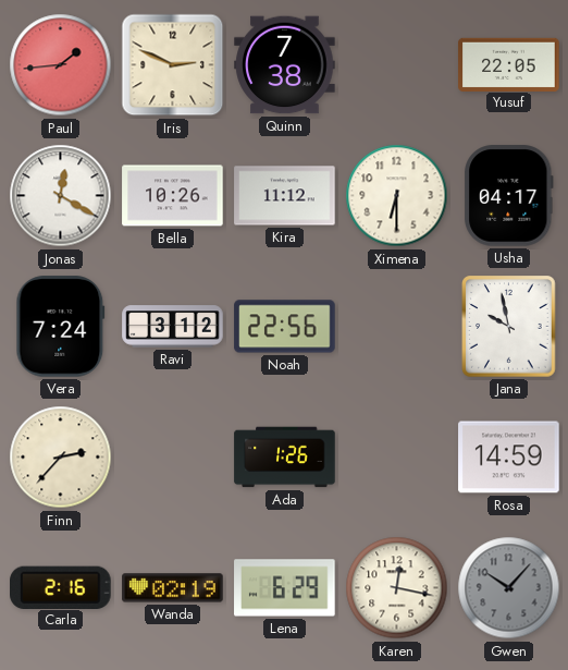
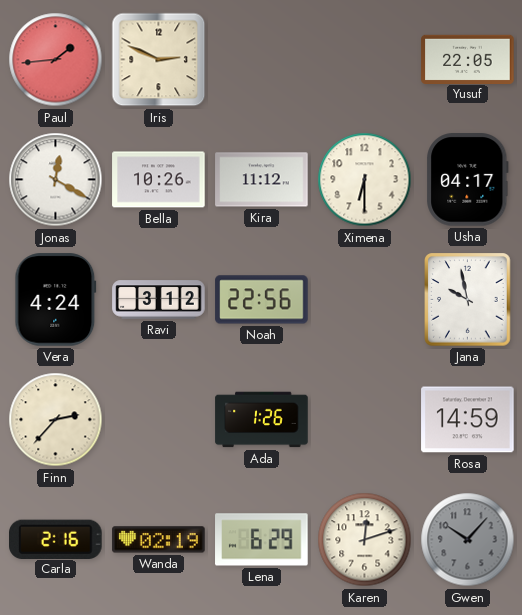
Quinn: 7:38 -> none (285, 65)
Vera: 7:24 -> 4:24 (56, 300)
Karen: 12:17 -> 12:12 (365, 540)
